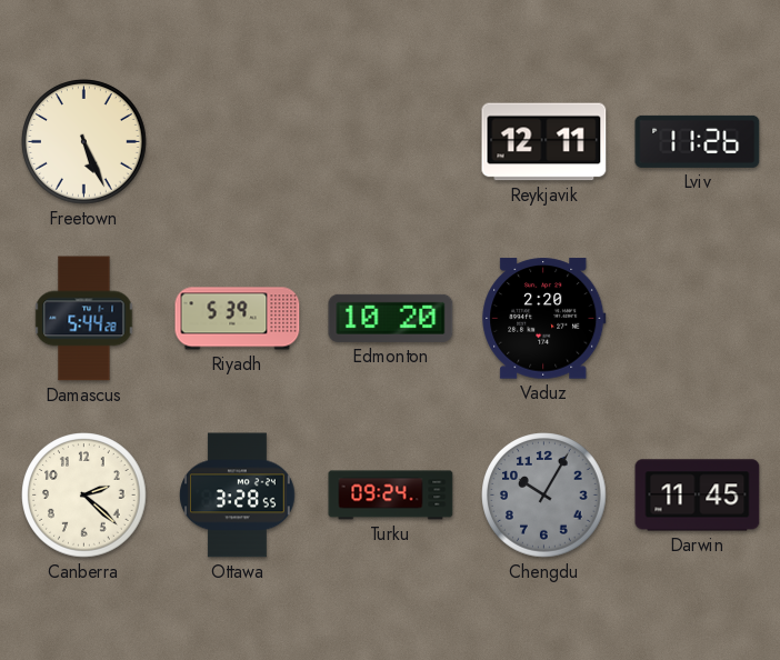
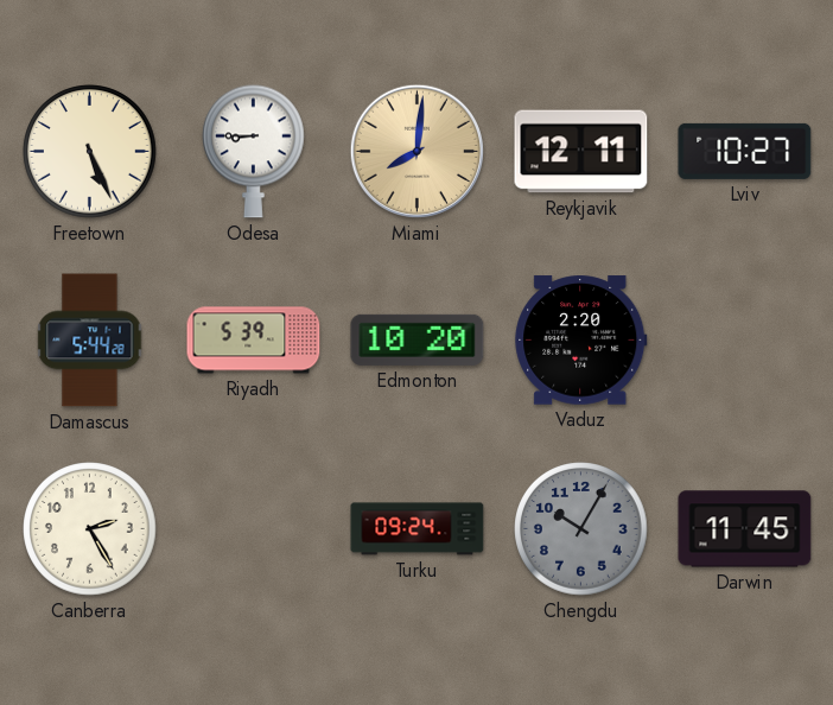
Odesa: none -> 8:45 (254, 151)
Miami: none -> 8:01 (416, 151)
Lviv: 11:26 -> 10:27 (745, 151)
Canberra: 2:22 -> 2:25 (90, 529)
Ottawa: 3:28 -> none (238, 496)
